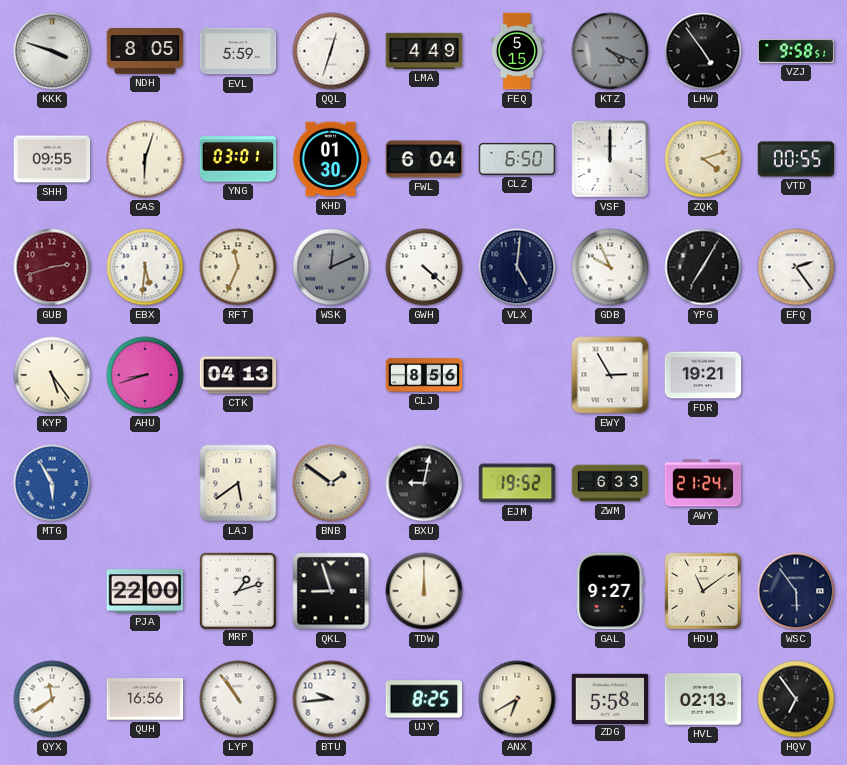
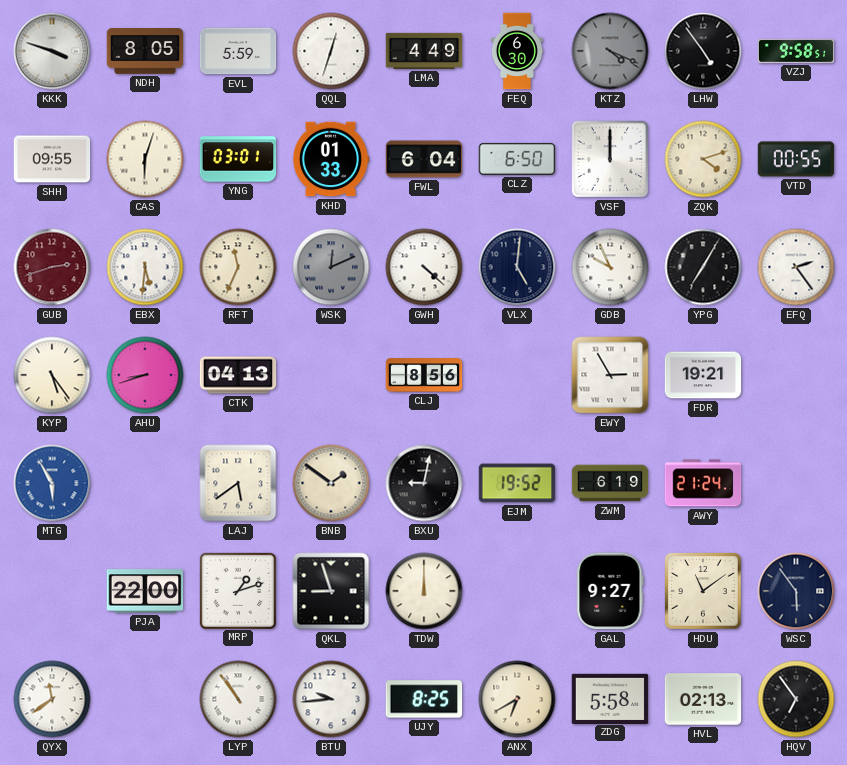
FEQ: 5:15 -> 6:30 (517, 51)
KHD: 01:30 -> 01:33 (331, 159)
ZWM: 6:33 -> 6:19 (610, 483)
QUH: 16:56 -> none (145, 699)
